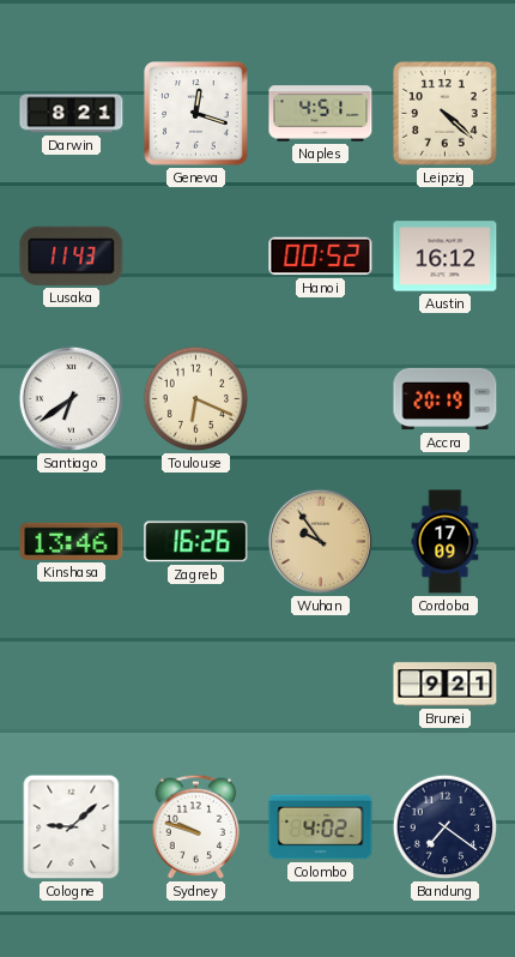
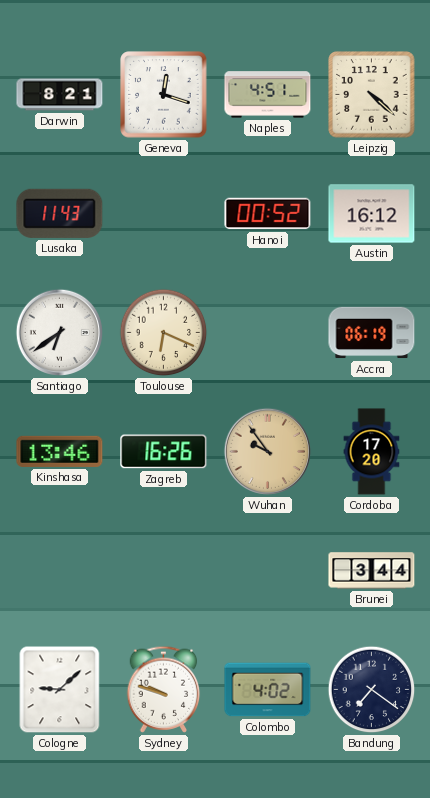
Accra: 20:19 -> 06:19 (372, 333)
Cordoba: 17:09 -> 17:20 (372, 452)
Brunei: 9:21 -> 3:44 (372, 571)
